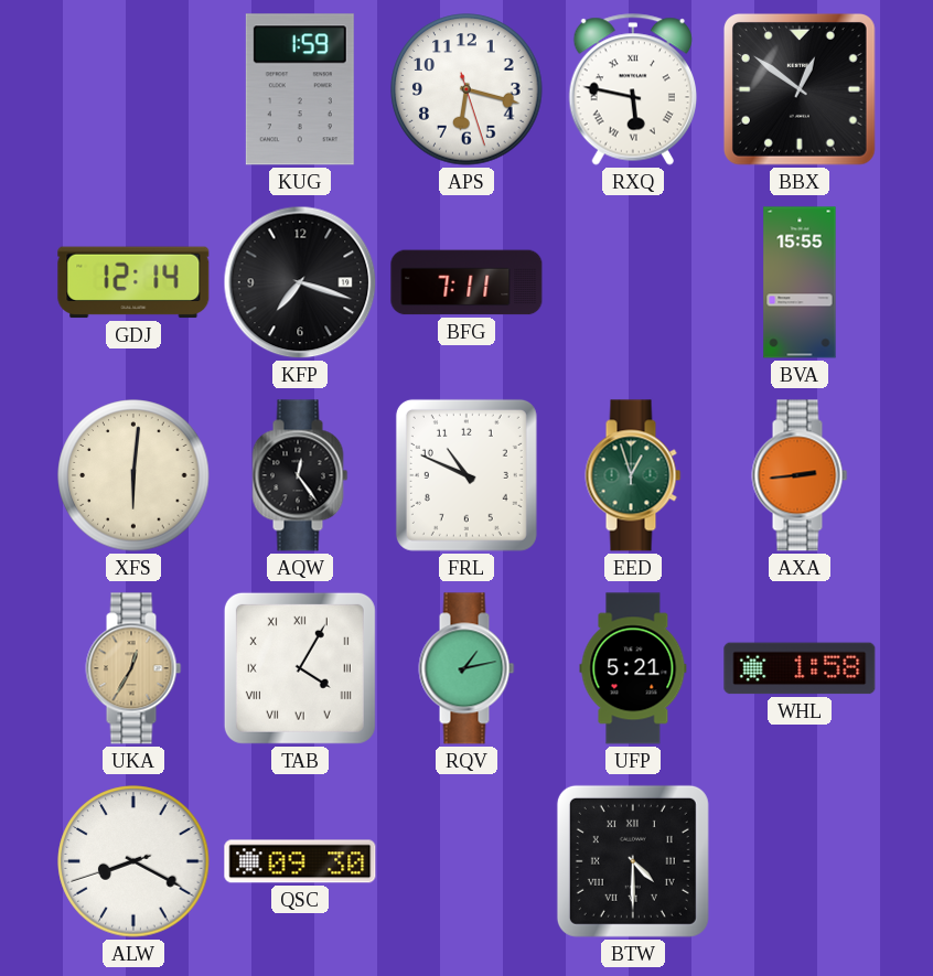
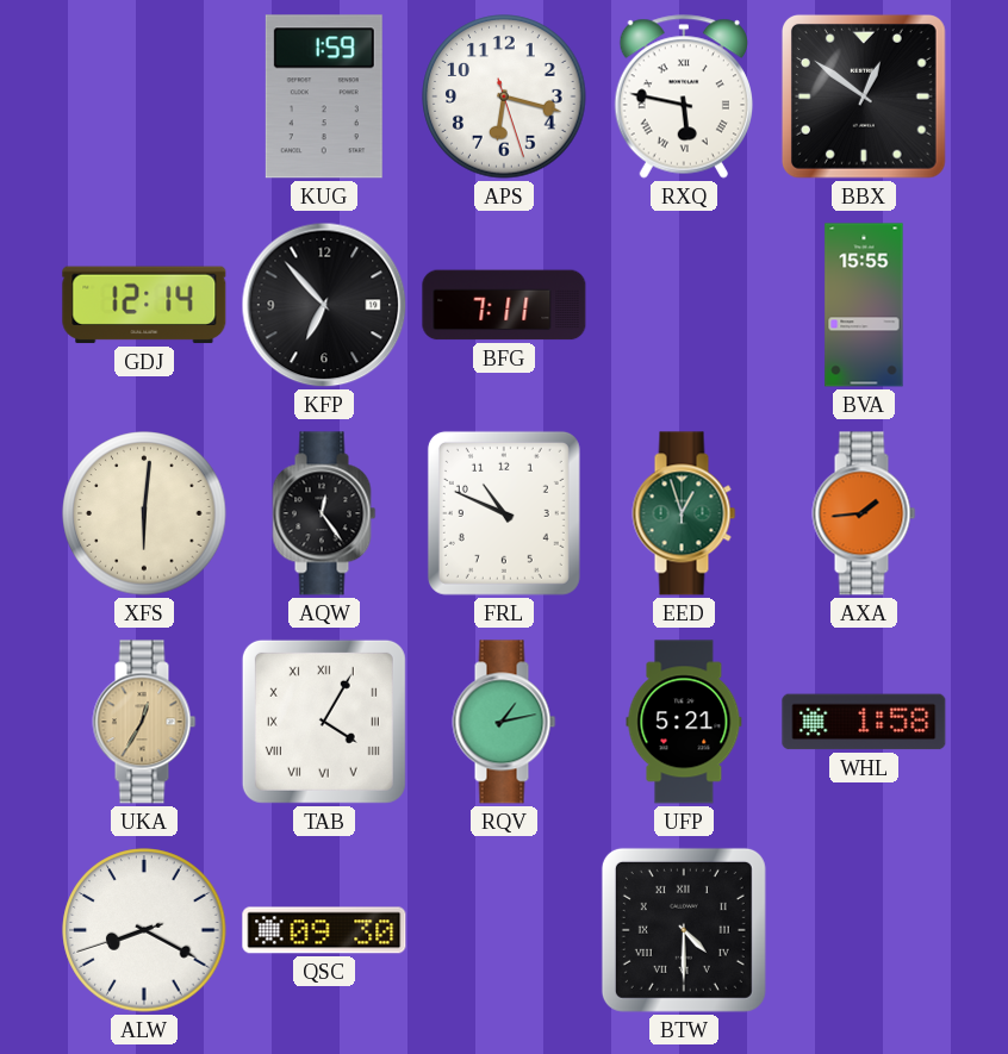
KFP: 7:18 -> 6:53 (324, 305)
AXA: 2:44 -> 1:44 (864, 513)
